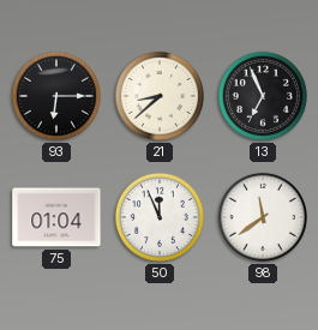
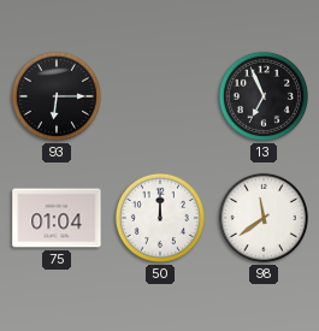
21: 8:38 -> none (160, 96)
50: 11:56 -> 12:00 (160, 218)
